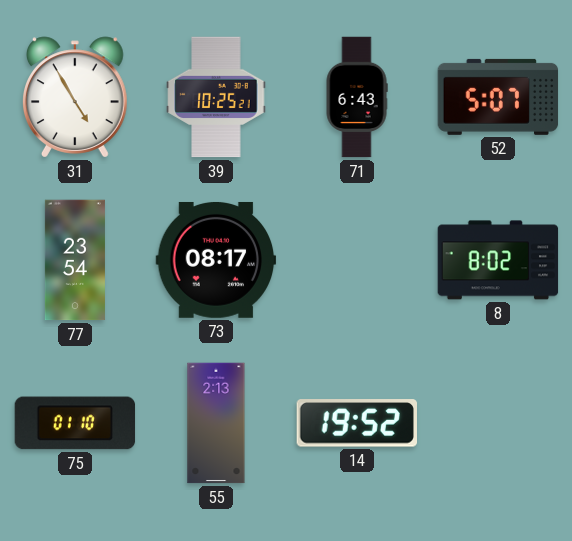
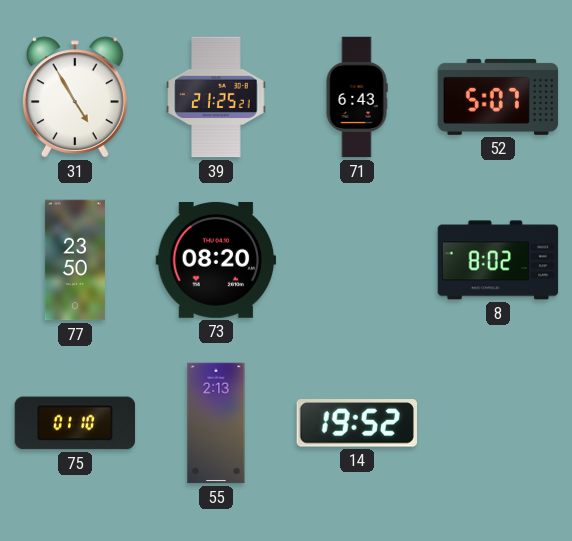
39: 10:25 -> 21:25 (216, 97)
77: 23:54 -> 23:50 (75, 260)
73: 08:17 -> 08:20 (216, 260)
